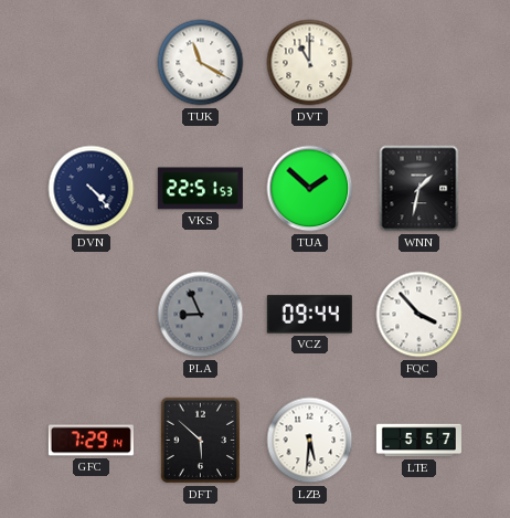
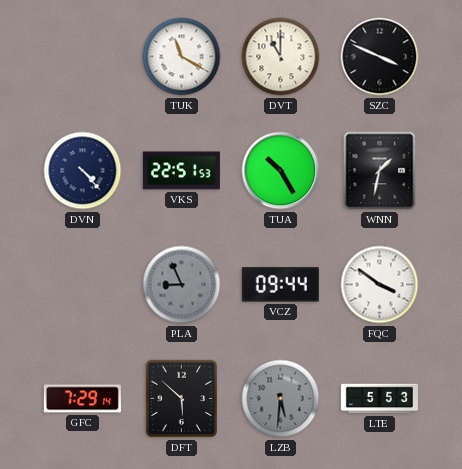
SZC: none -> 3:49 (380, 57)
TUA: 1:52 -> 10:25 (281, 171)
FQC: 3:53 -> 3:51 (380, 285)
LZB dial: white -> grey (281, 399)
LTE: 5:57 -> 5:53 (379, 399)
